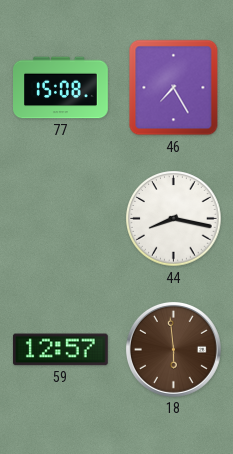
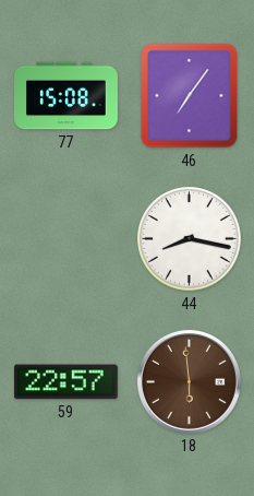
46: 7:25 -> 7:06 (190, 96)
59: 12:57 -> 22:57 (65, 382)
